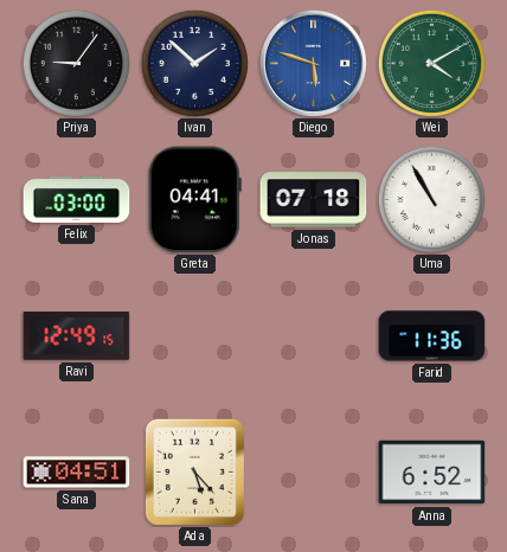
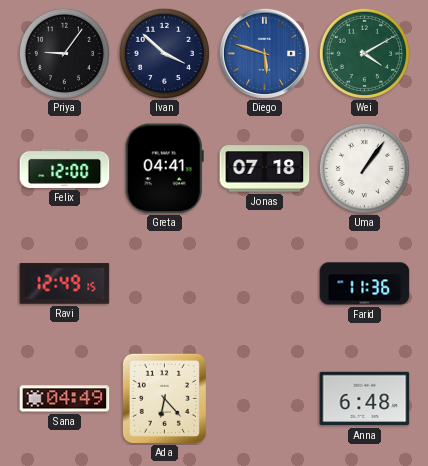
Ivan: 1:52 -> 3:52 (164, 53)
Felix: 03:00 -> 12:00 (65, 168)
Uma: 10:55 -> 1:06 (364, 168)
Sana: 04:51 -> 04:49 (65, 399)
Ada: 5:23 -> 6:23 (164, 398)
Anna: 6:52 -> 6:48 (365, 399)
